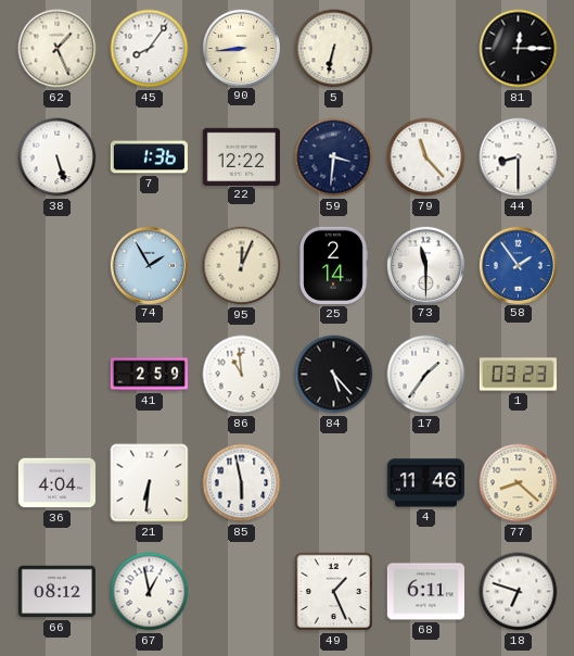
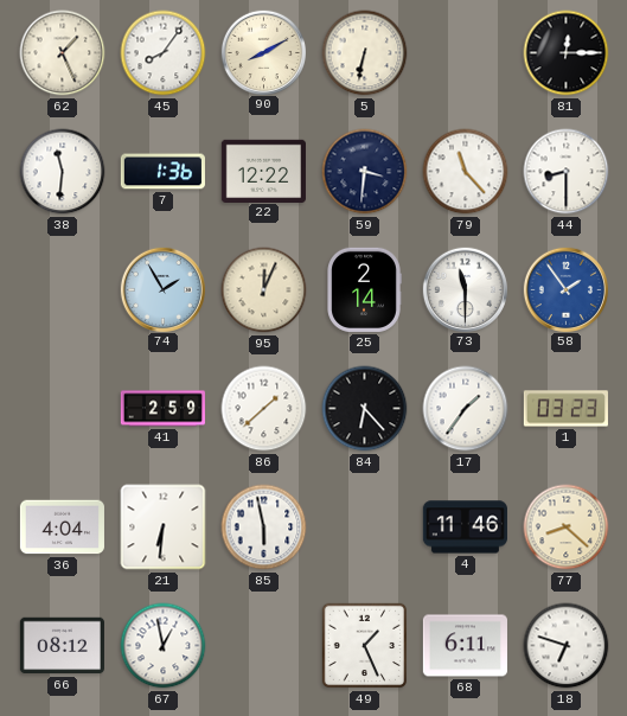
90: 8:44 -> 8:10 (263, 52)
38: 5:27 -> 11:31 (63, 172)
86: 10:59 -> 1:38 (264, 409)
84: 5:23 -> 6:23 (365, 409)
